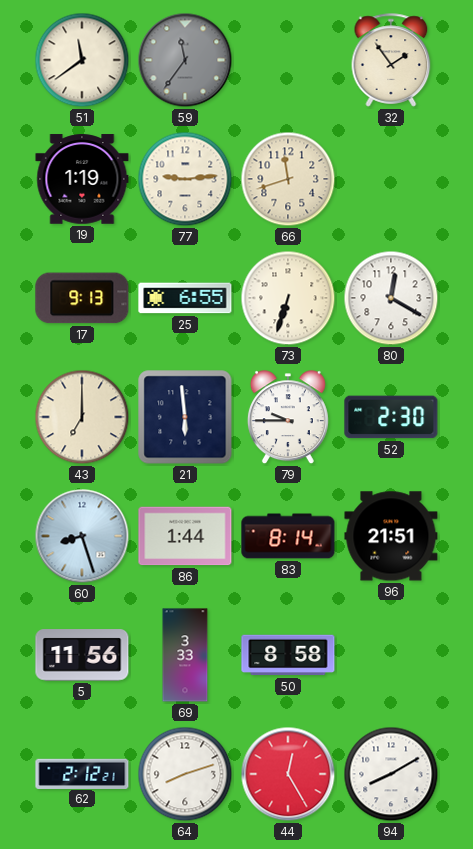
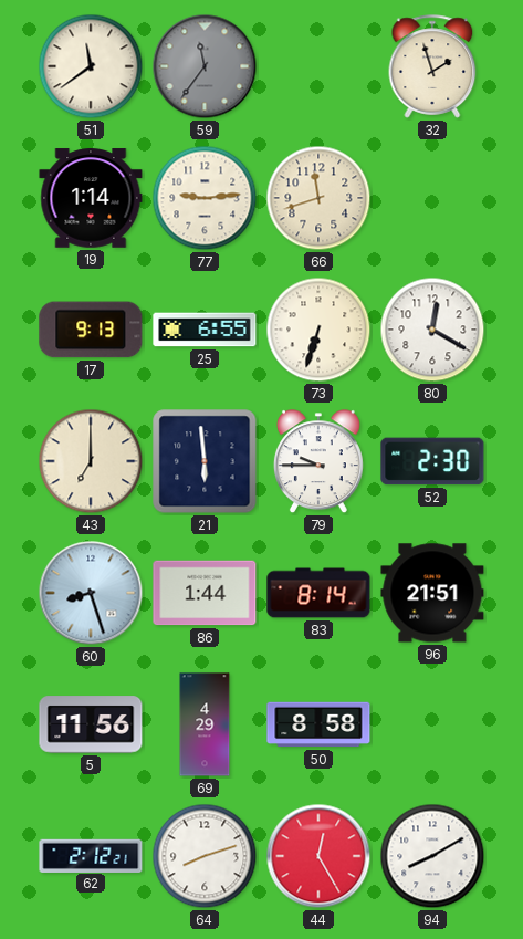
32: 1:54 -> 1:57 (432, 66)
19: 1:19 -> 1:14 (91, 198)
69: 3:33 -> 4:29 (205, 724)
